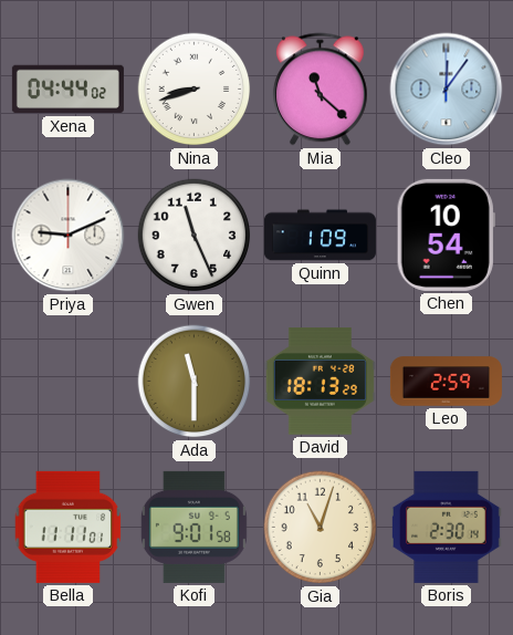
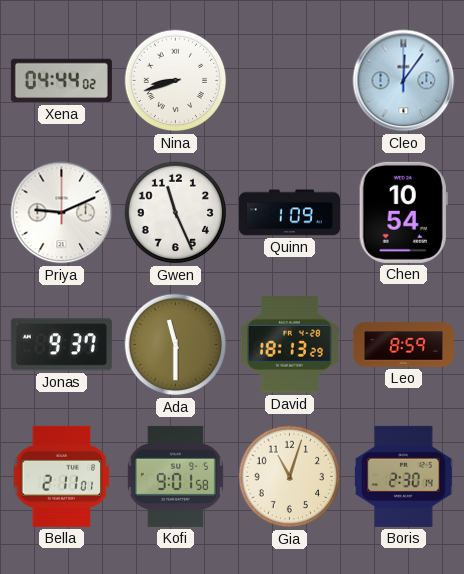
Mia: 11:22 -> none (321, 90)
Jonas: none -> 9:37 (61, 345)
Leo: 2:59 -> 8:59 (403, 345)
Bella: 11:11 -> 2:11 (62, 476)
